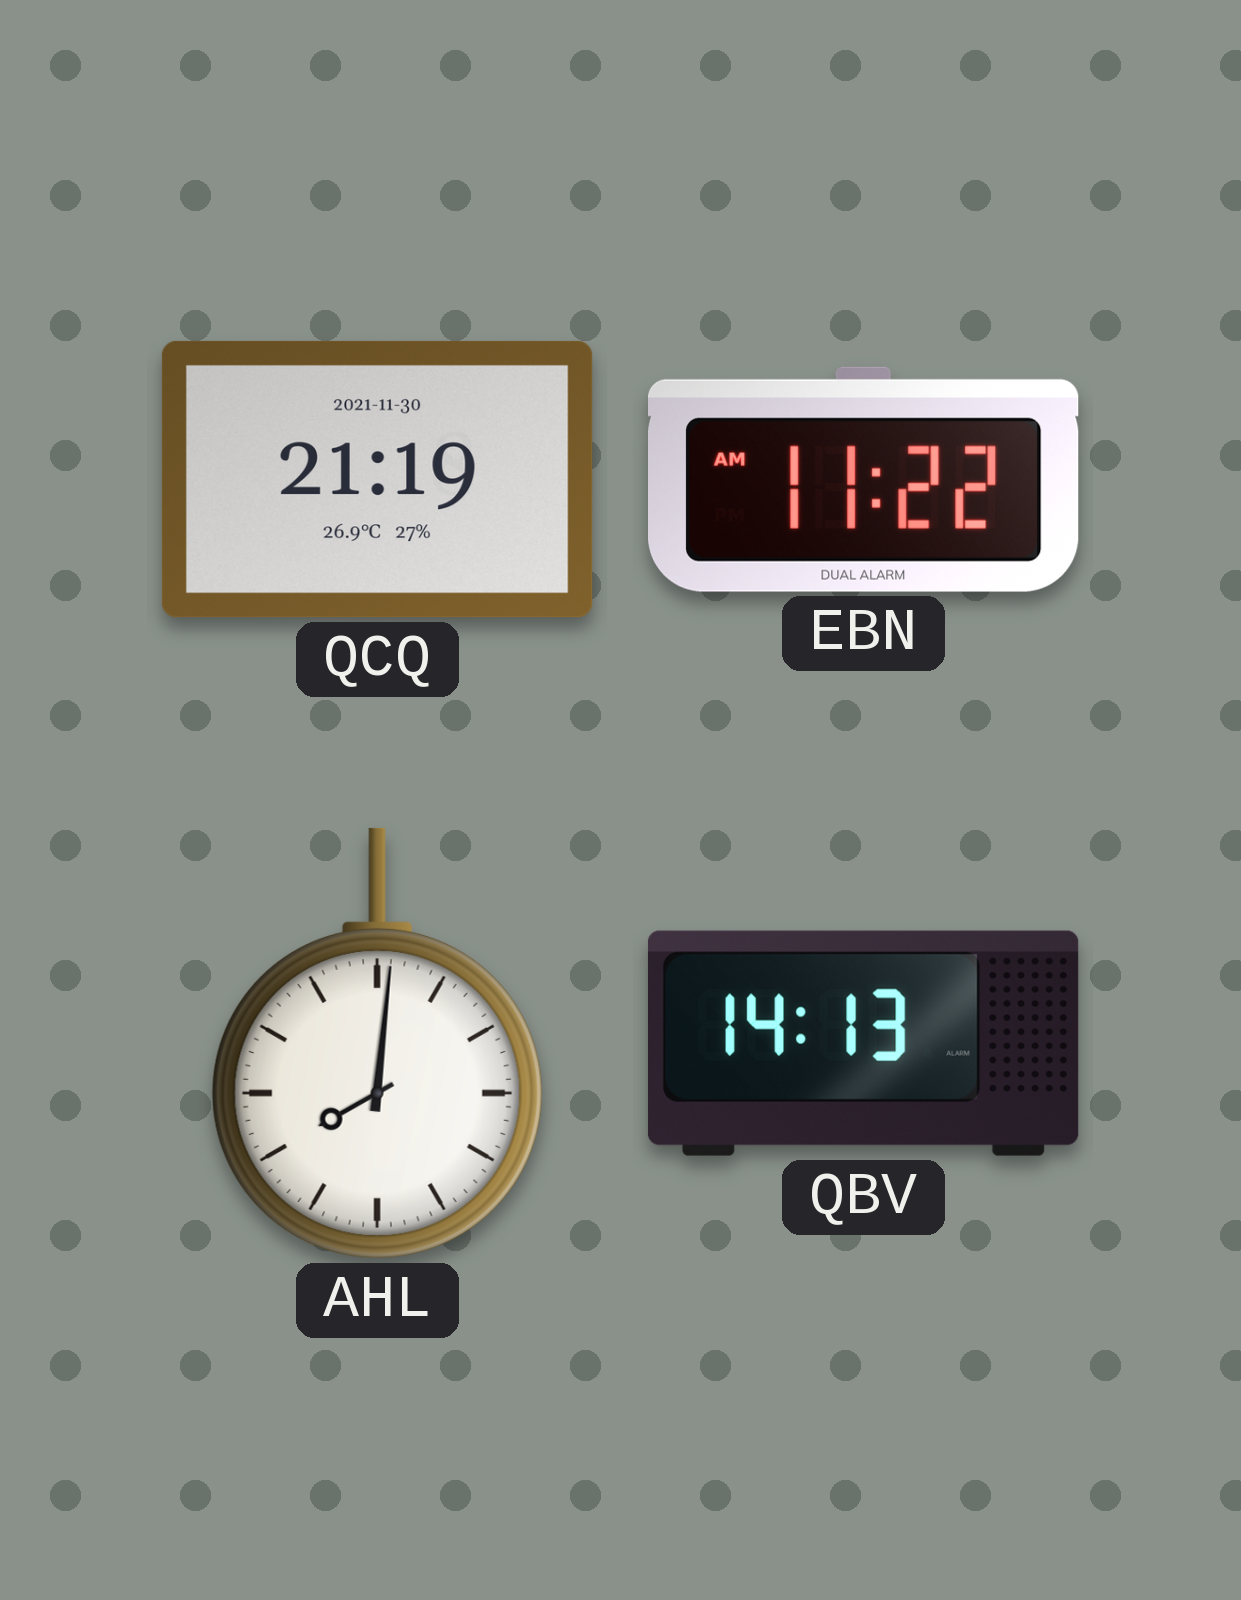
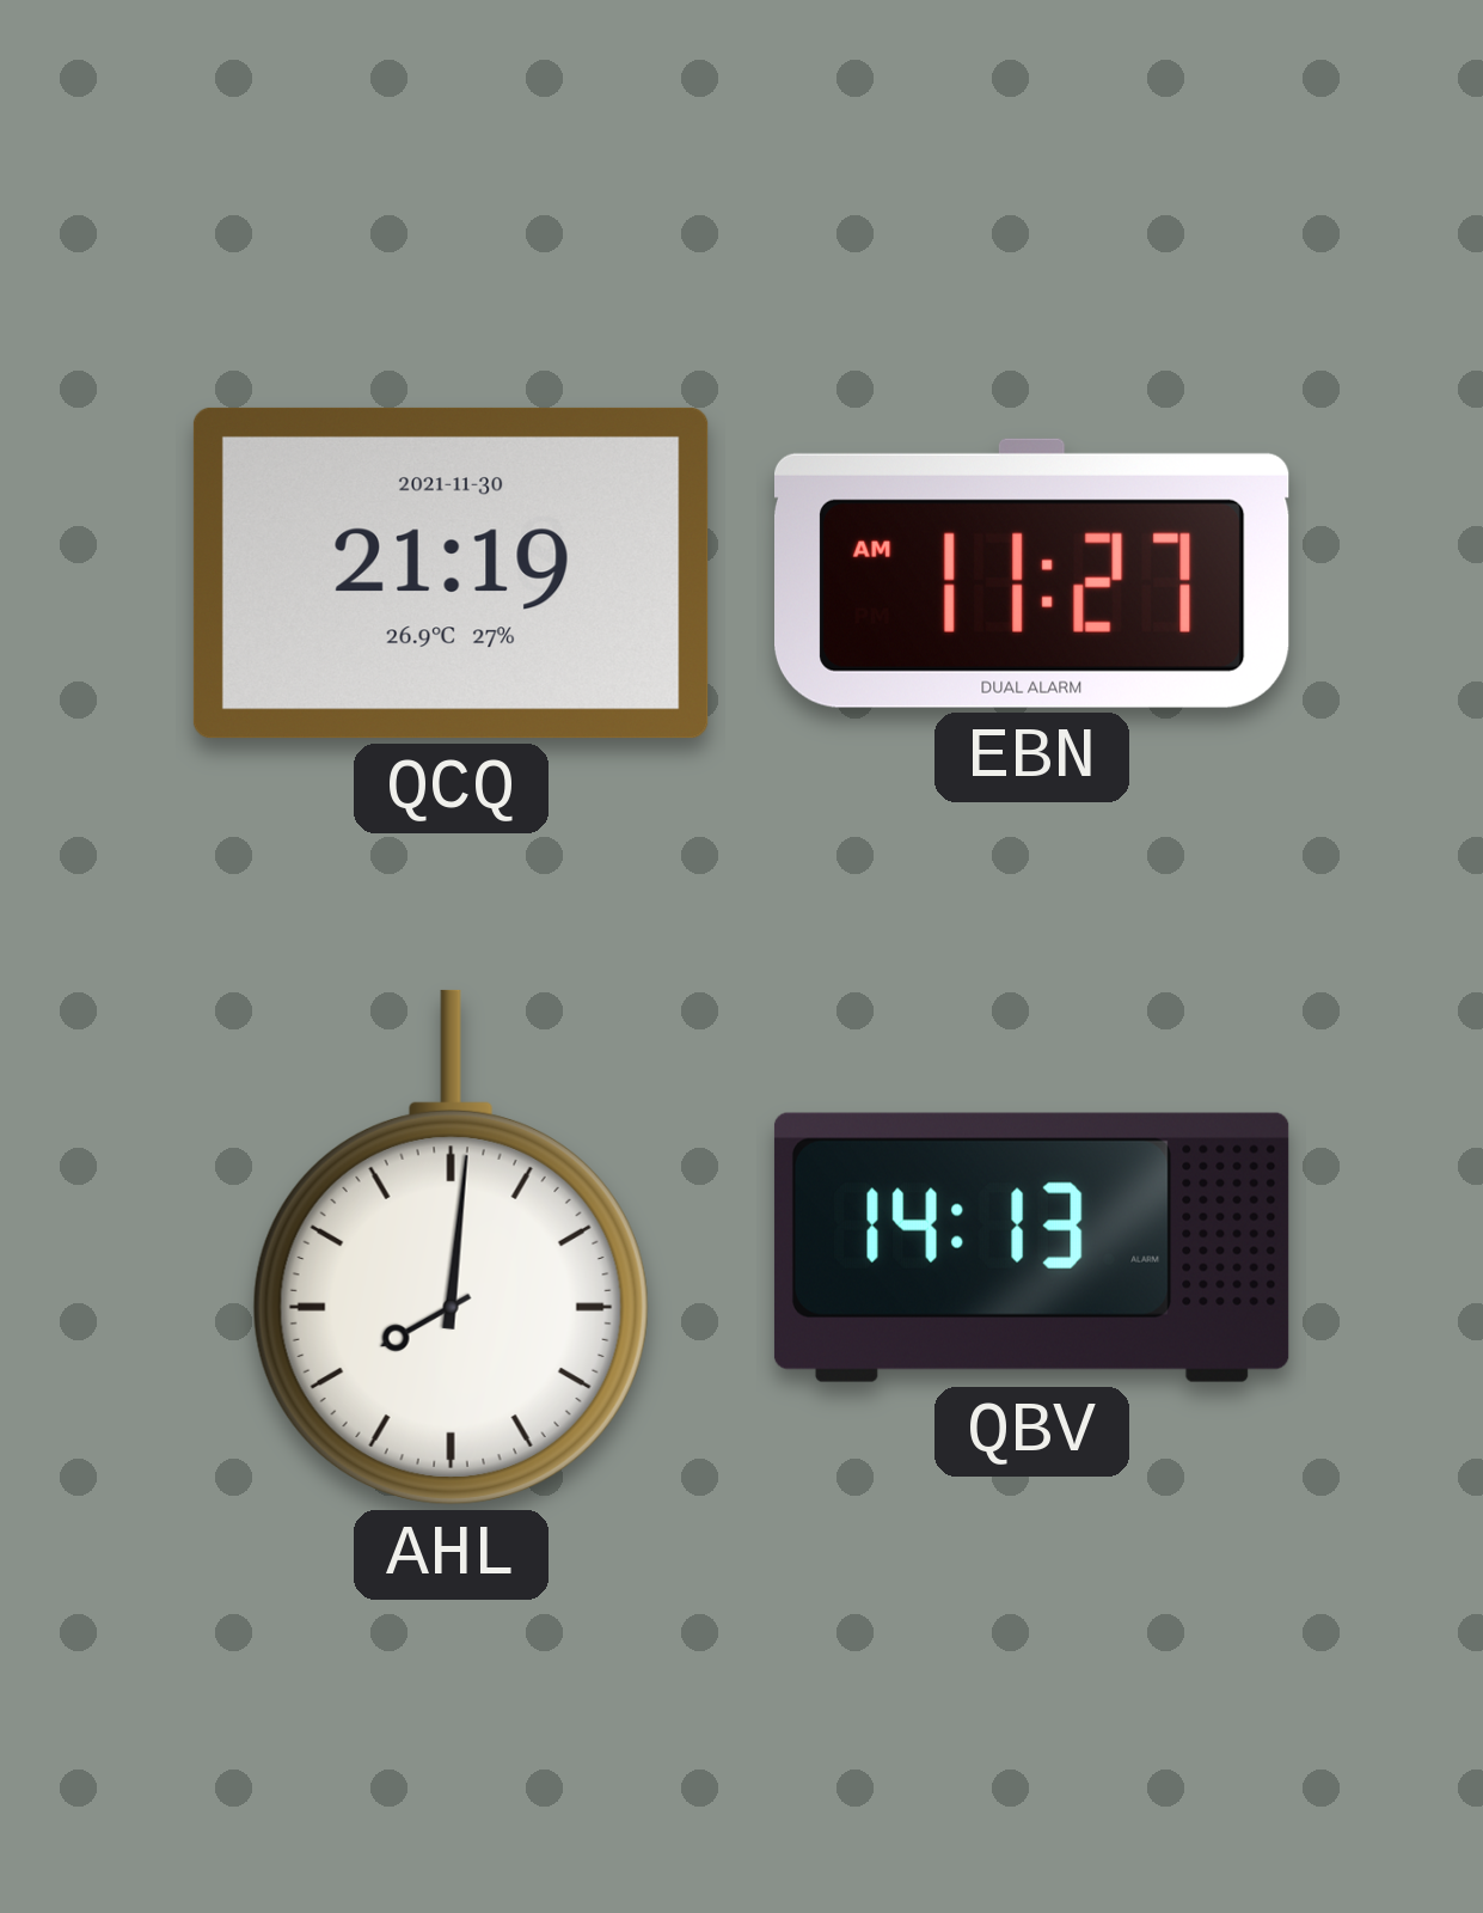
EBN: 11:22 -> 11:27 (1032, 573)
